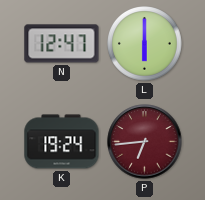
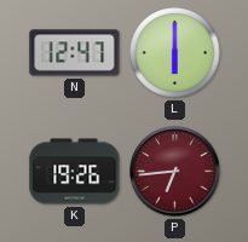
K: 19:24 -> 19:26 (75, 172)
